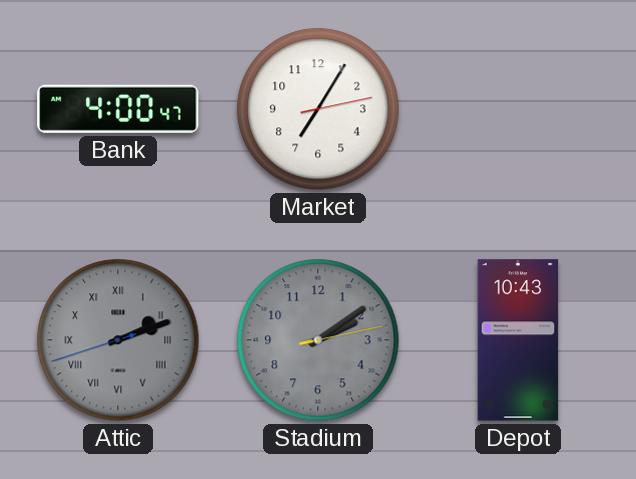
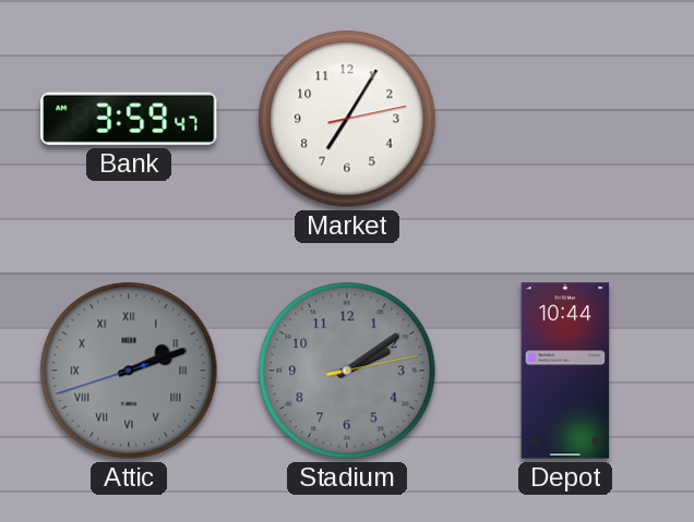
Bank: 4:00 -> 3:59 (129, 119)
Depot: 10:43 -> 10:44 (565, 371)
